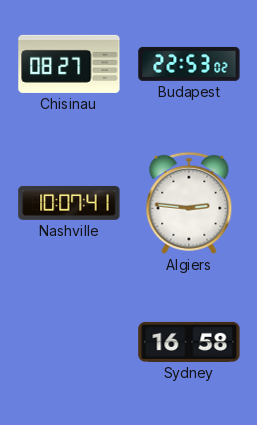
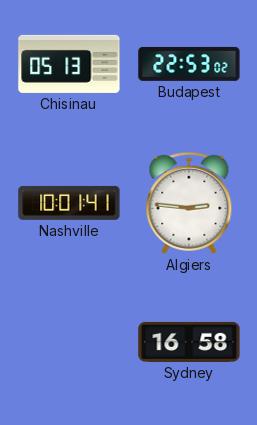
Chisinau: 08:27 -> 05:13 (69, 64)
Nashville: 10:07 -> 10:01 (69, 203)
